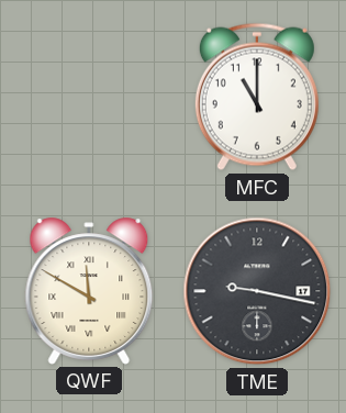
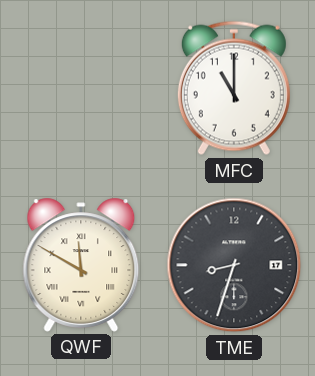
TME: 9:17 -> 8:33 (234, 265)
